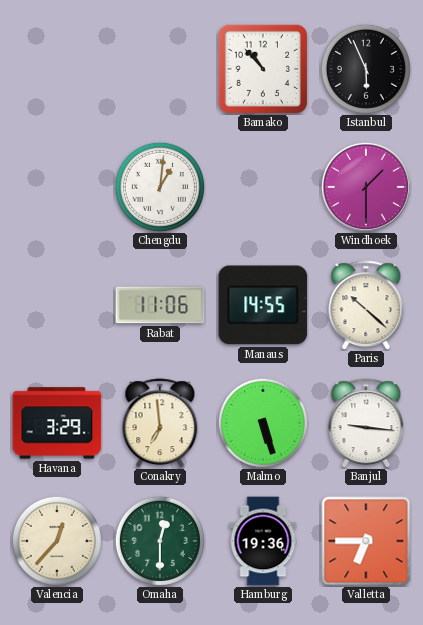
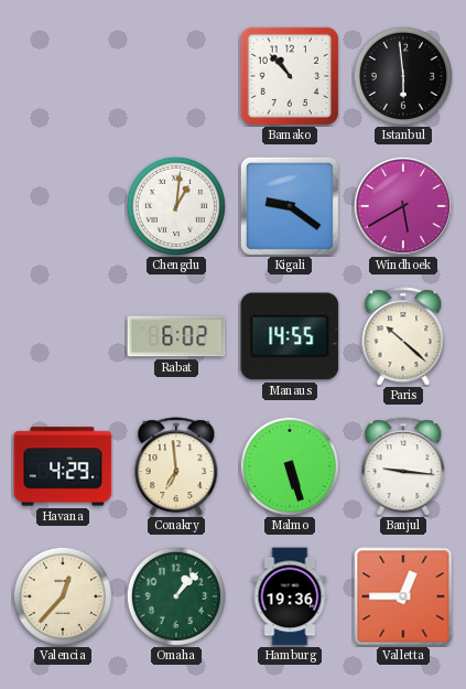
Istanbul: 5:56 -> 5:59 (403, 76)
Kigali: none -> 9:21 (290, 206)
Windhoek: 1:30 -> 5:40 (403, 206)
Rabat: 11:06 -> 6:02 (176, 336)
Havana: 3:29 -> 4:29 (63, 466)
Omaha: 12:30 -> 1:07 (176, 596)
Valletta: 6:45 -> 12:45 (403, 596)
